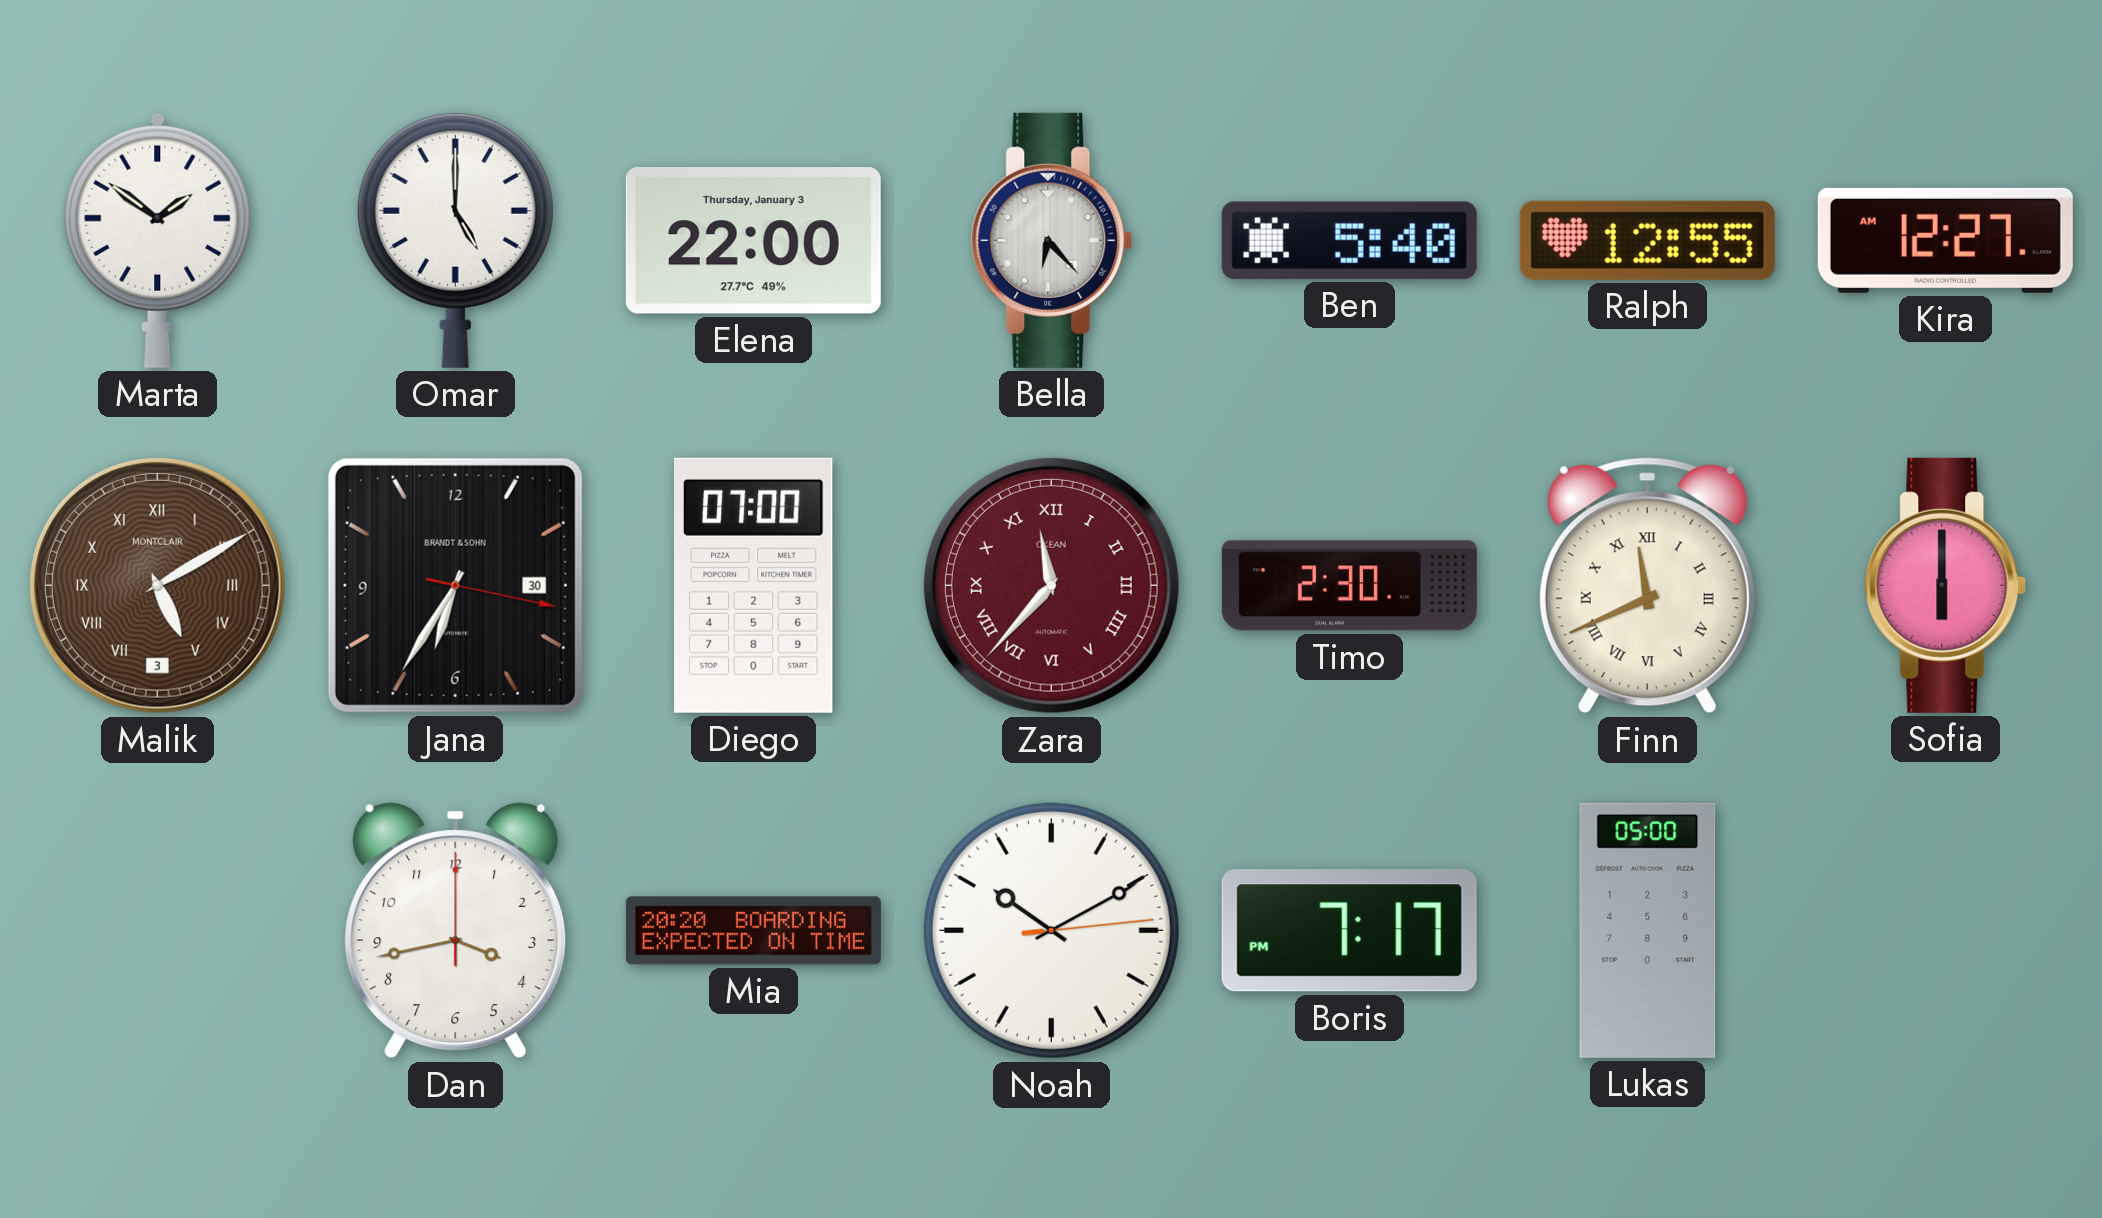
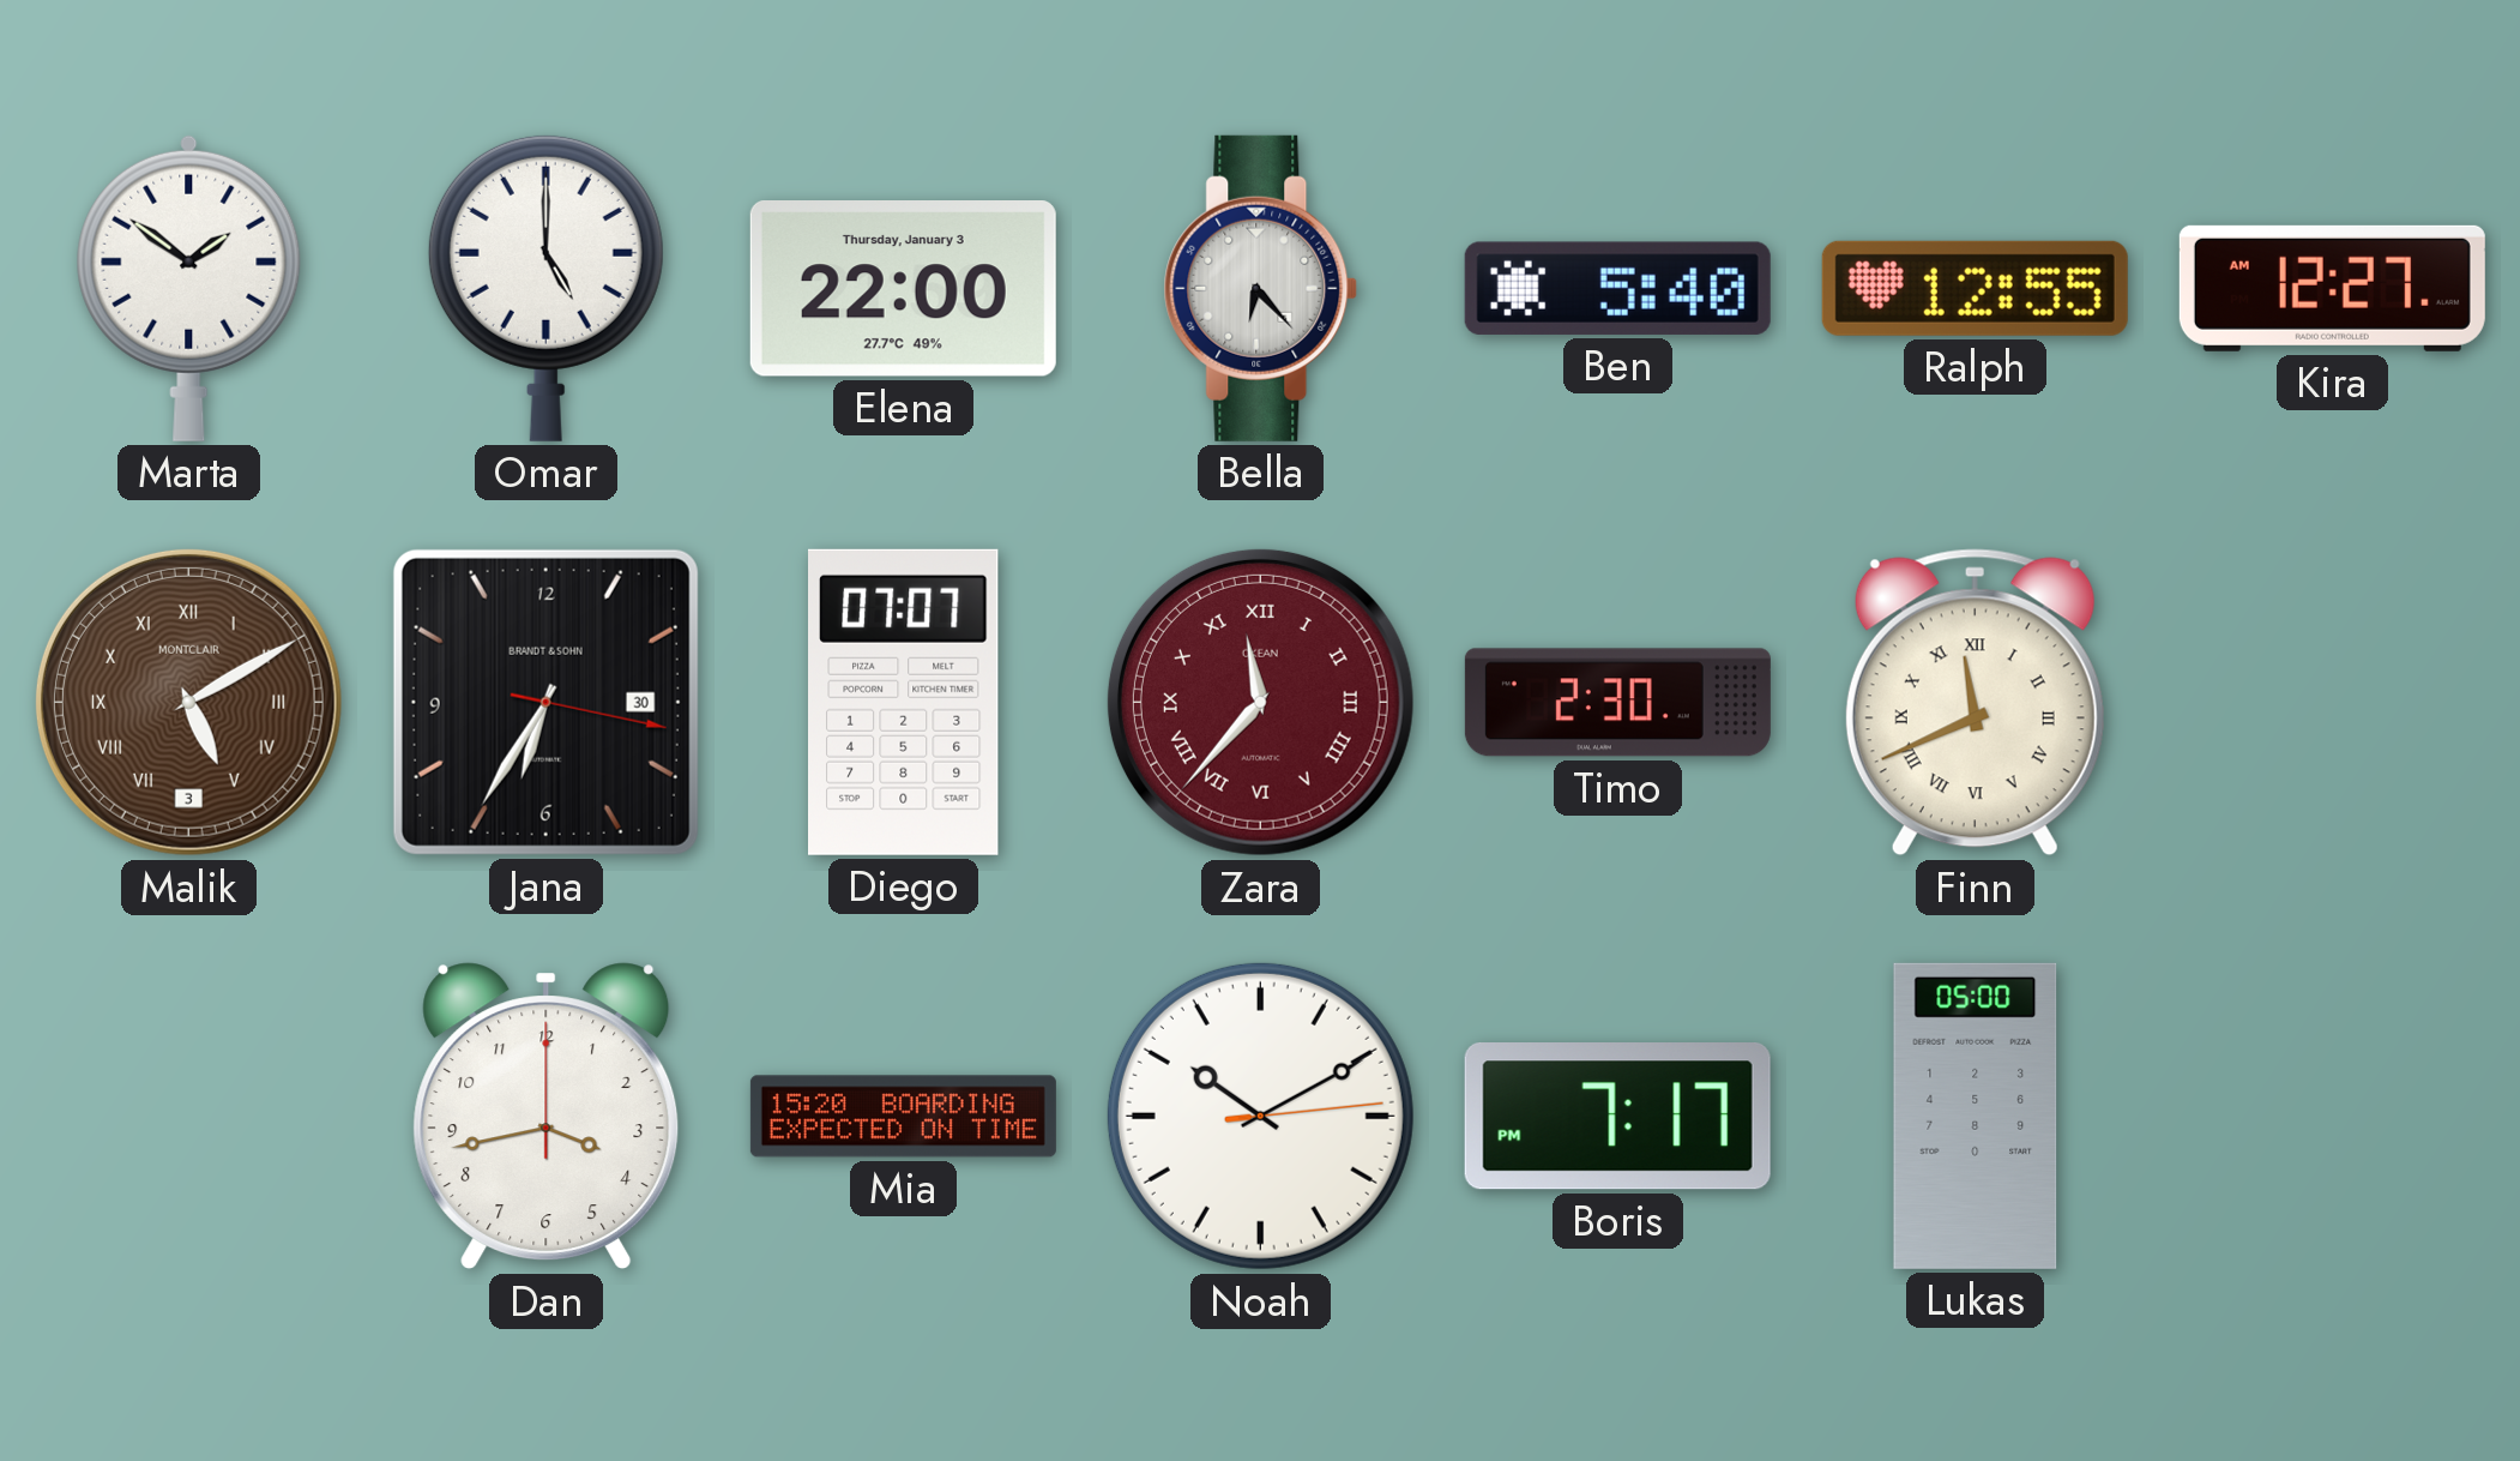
Diego: 07:00 -> 07:07 (904, 702)
Sofia: 6:00 -> none (1946, 585)
Mia: 20:20 -> 15:20 (903, 1117)
